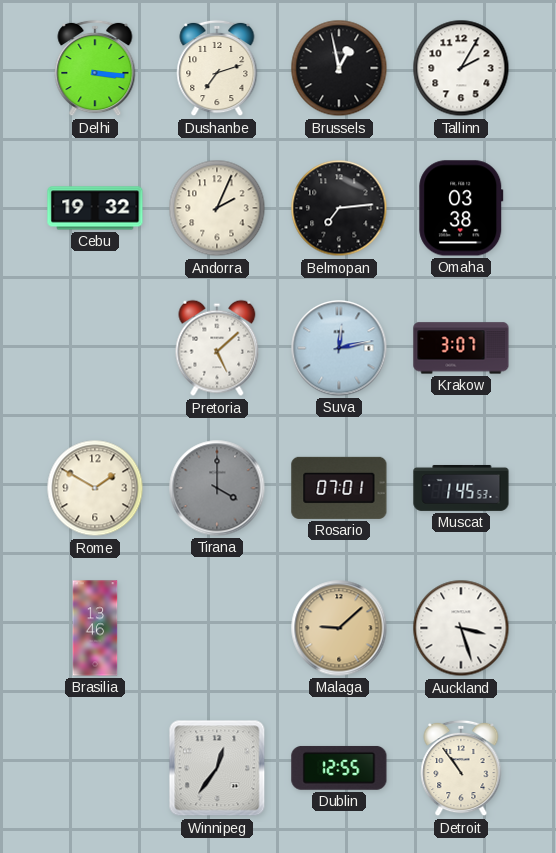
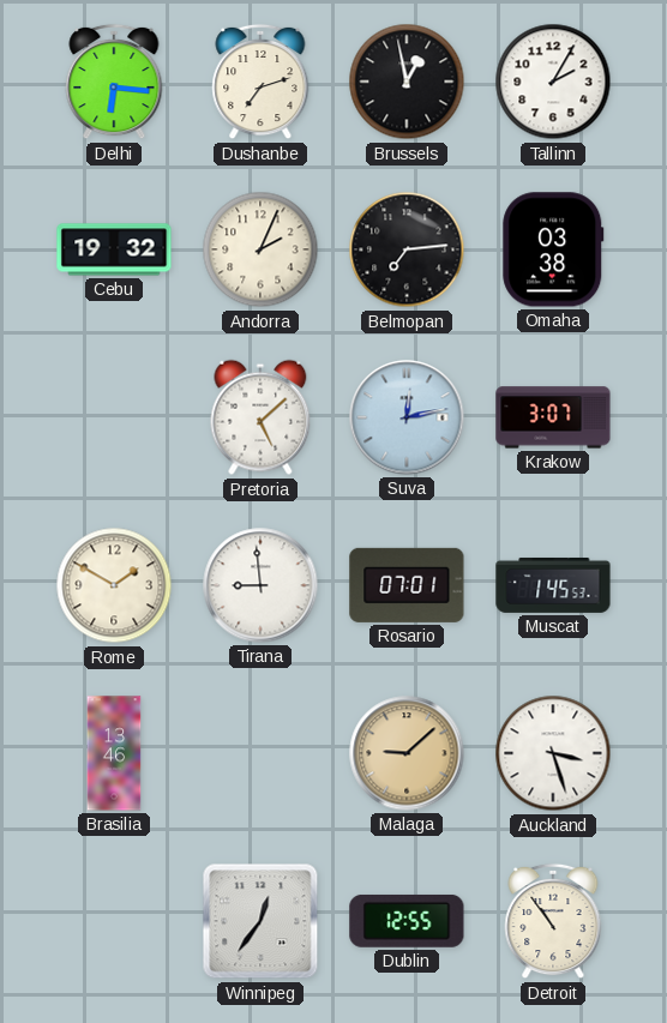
Delhi: 3:16 -> 6:16 (114, 82)
Tirana: 4:00 -> 8:59 (260, 585)
Tirana dial: grey -> white (260, 585)
